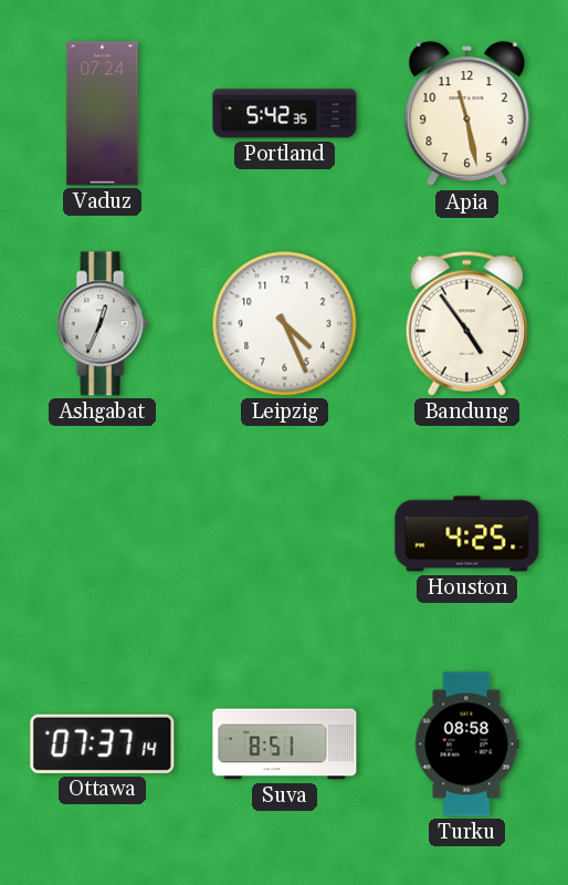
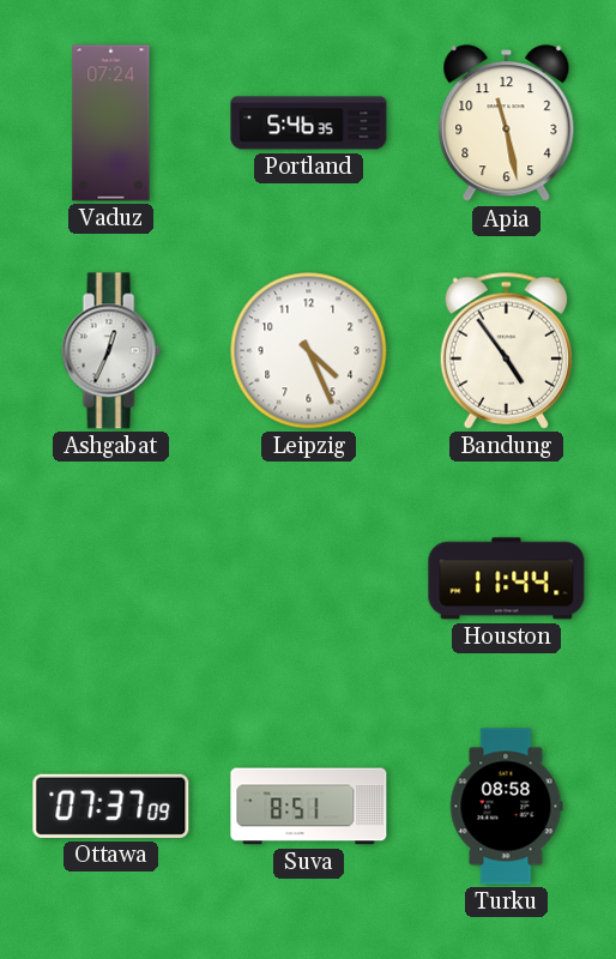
Portland: 5:42 -> 5:46 (309, 123)
Houston: 4:25 -> 11:44 (507, 579)
Ottawa: 07:37:14 -> 07:37:09 (111, 806)
